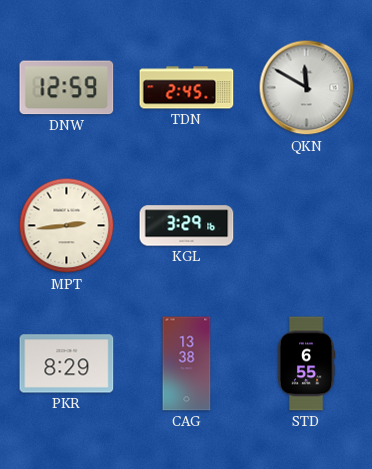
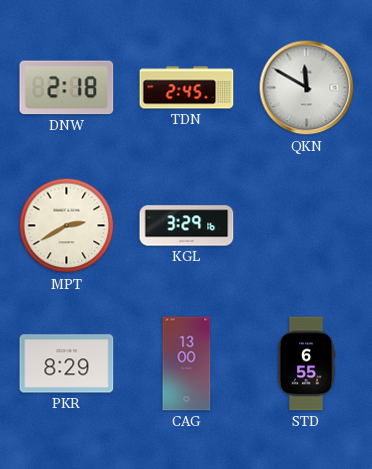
DNW: 12:59 -> 2:18 (67, 88)
MPT: 2:44 -> 2:40 (67, 226)
CAG: 13:38 -> 13:00 (187, 364)
